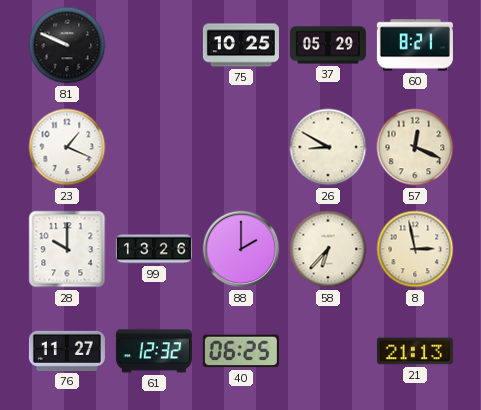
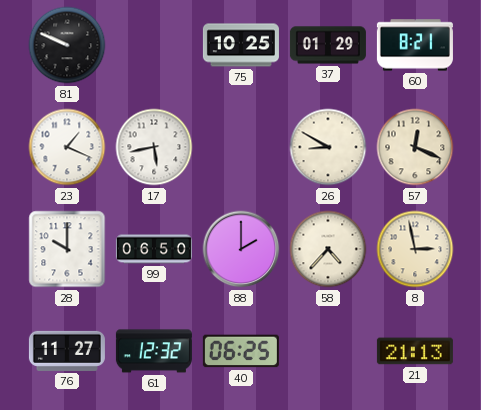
37: 05:29 -> 01:29 (328, 45)
17: none -> 5:43 (154, 147)
99: 13:26 -> 06:50 (154, 249)
58: 6:37 -> 4:37 (328, 249)
